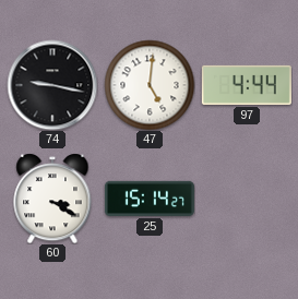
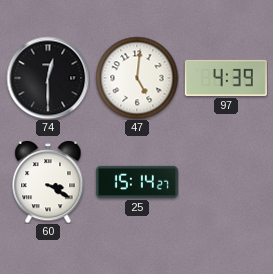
74: 9:17 -> 12:30 (48, 78)
97: 4:44 -> 4:39 (226, 78)
